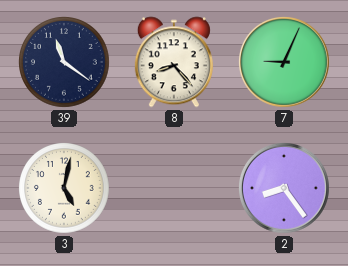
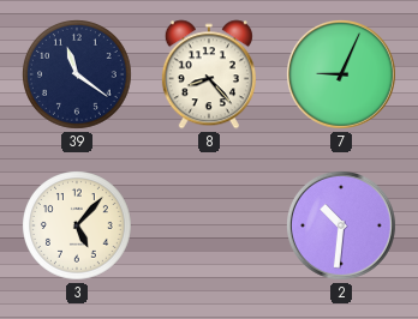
3: 5:02 -> 5:07 (78, 227)
2: 8:24 -> 10:31 (342, 225)
